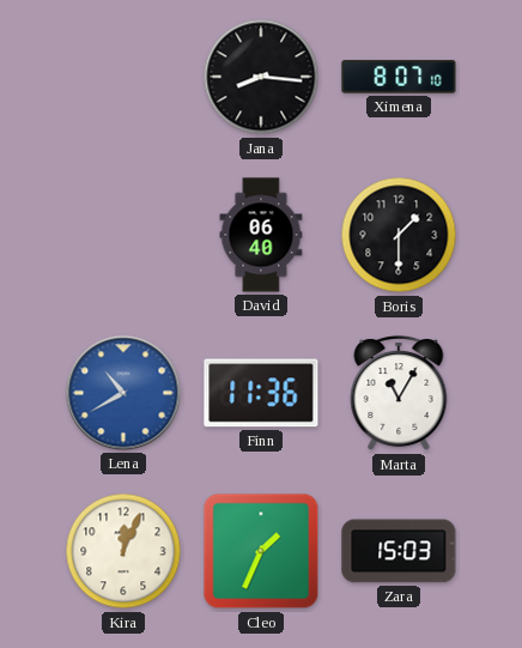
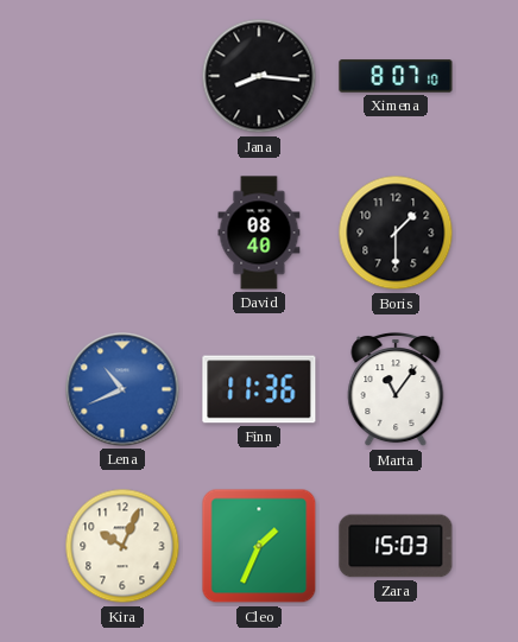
David: 06:40 -> 08:40 (259, 233)
Lena: 10:40 -> 10:41 (122, 389)
Marta: 11:05 -> 11:06 (396, 389)
Kira: 12:04 -> 10:04 (122, 546)
